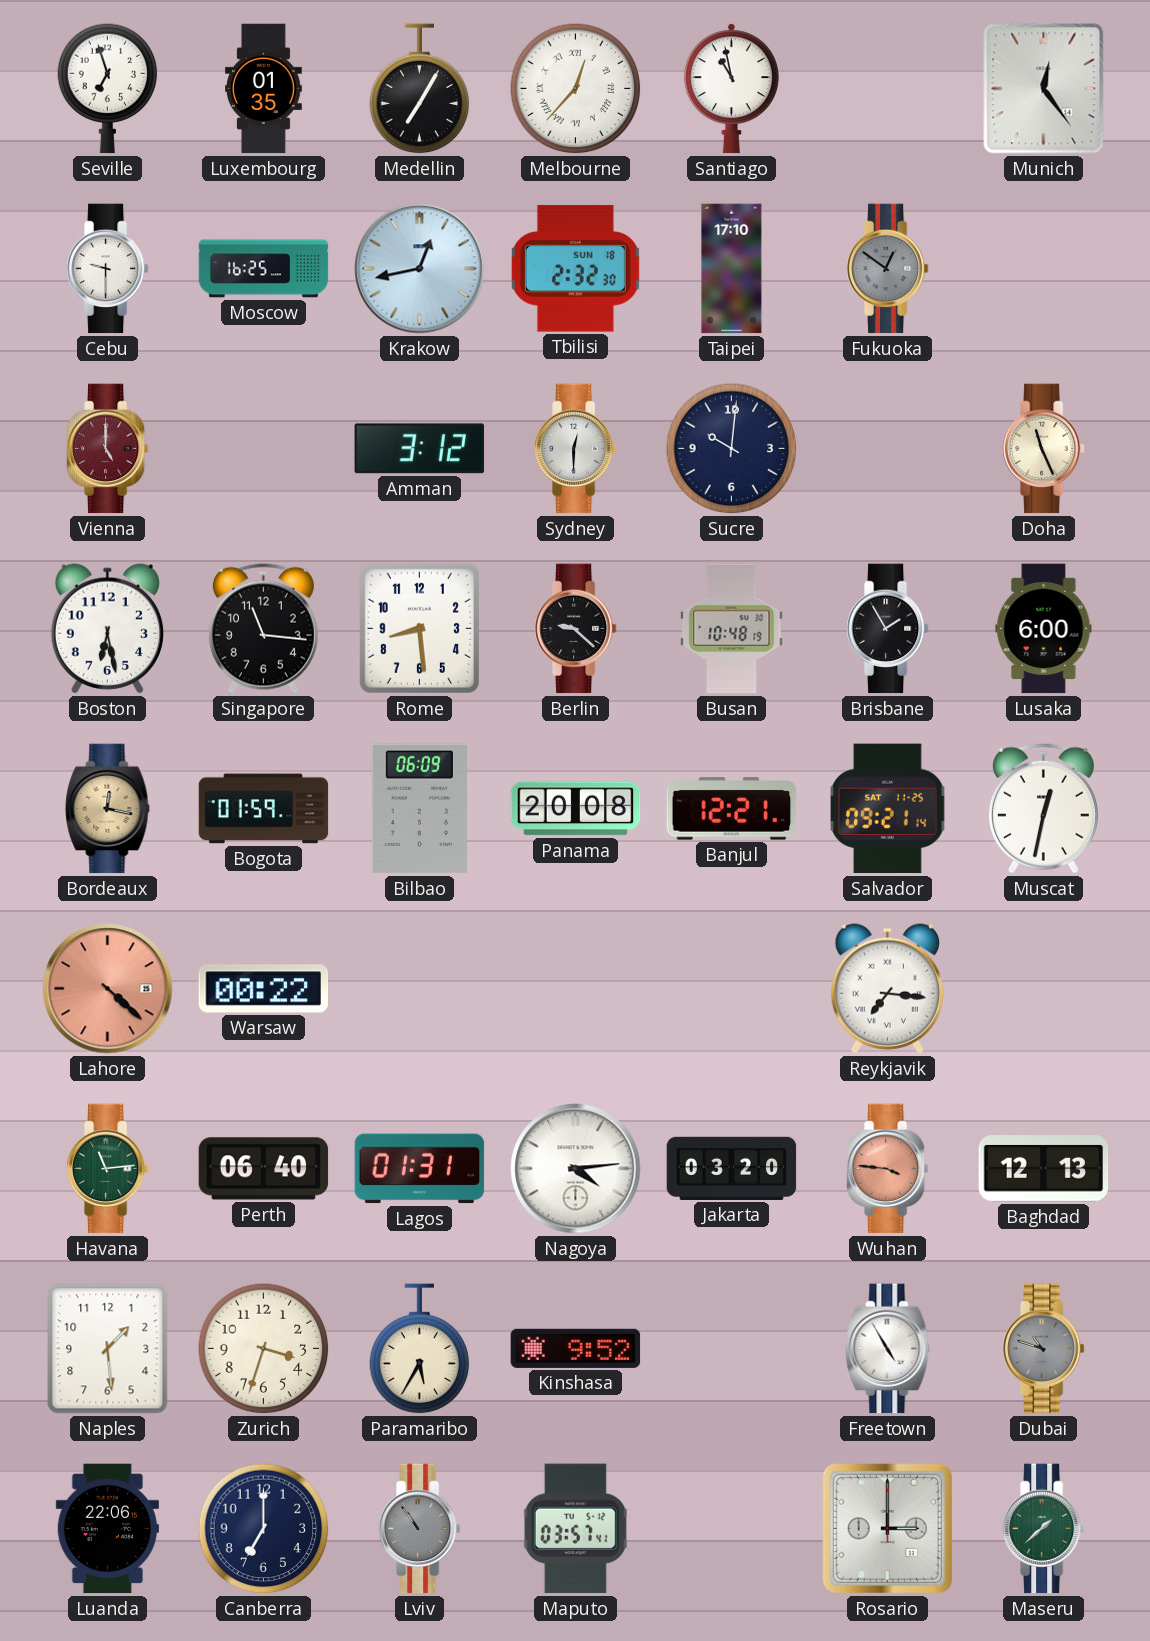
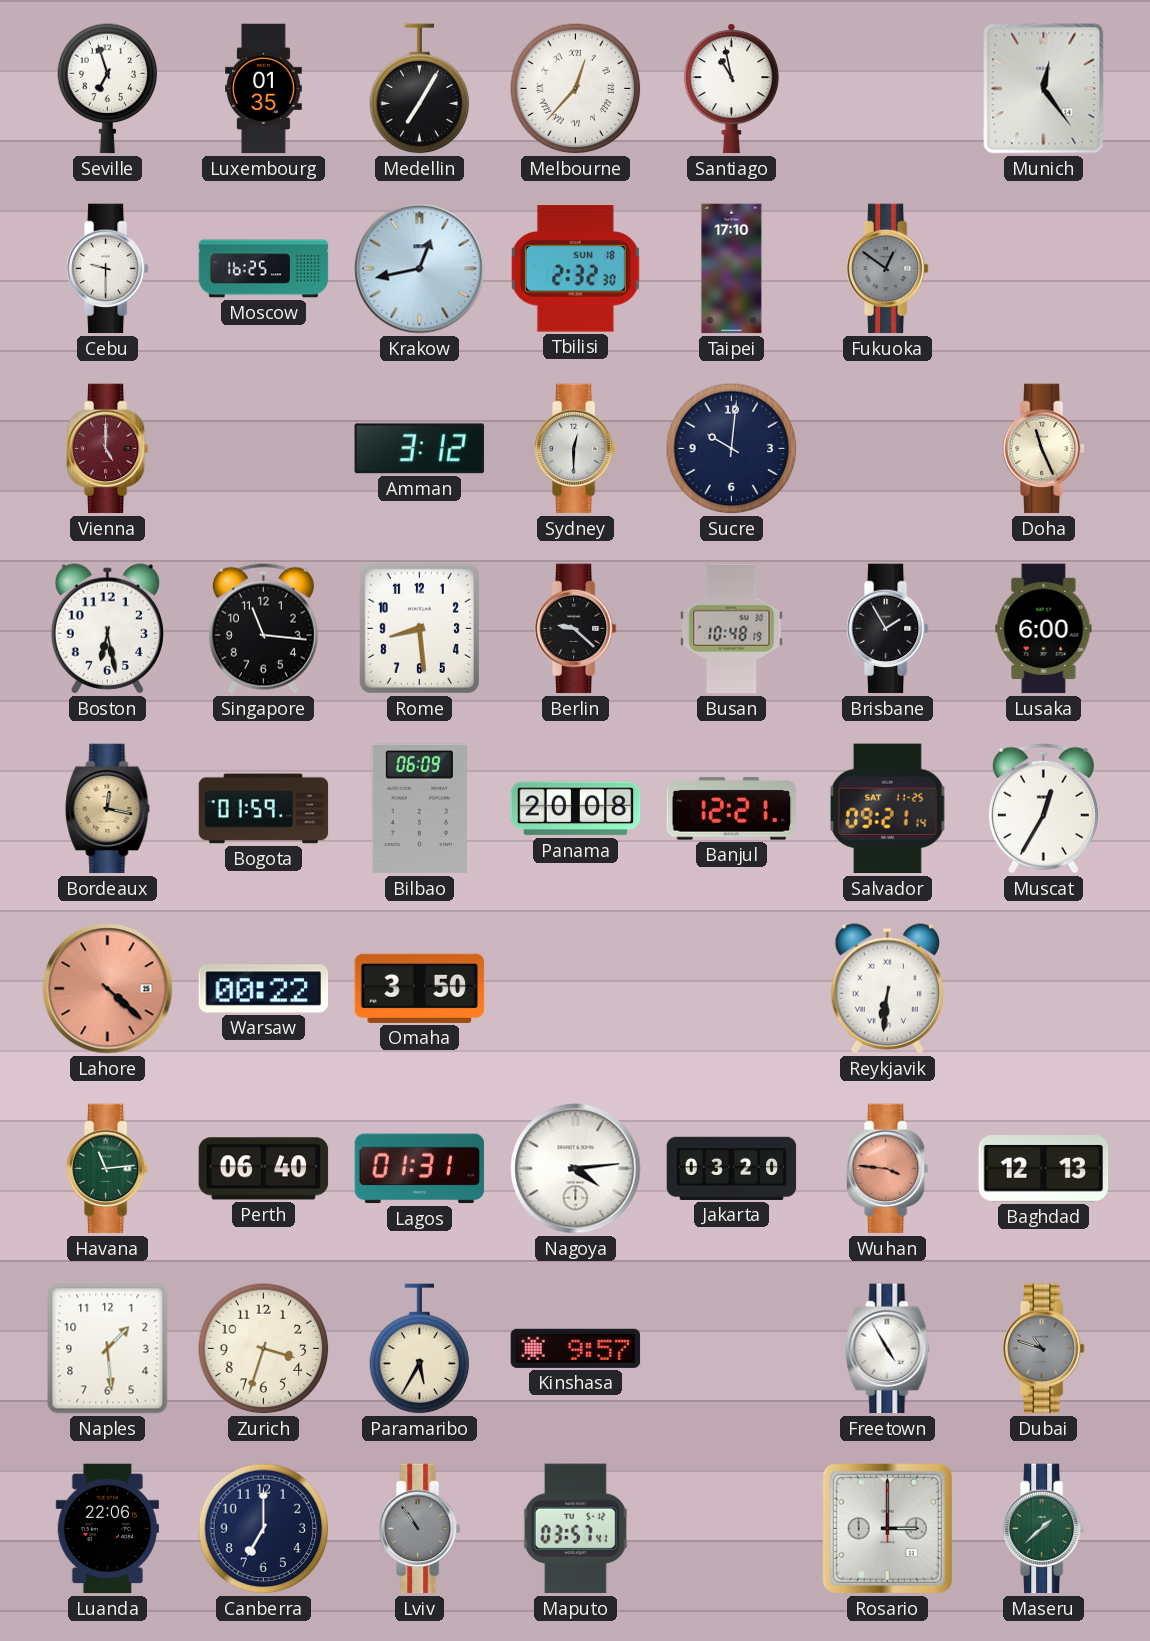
Muscat: 12:32 -> 12:35 (1043, 808)
Omaha: none -> 3:50 (420, 988)
Reykjavik: 7:16 -> 6:31 (887, 989)
Kinshasa: 9:52 -> 9:57 (576, 1348)
